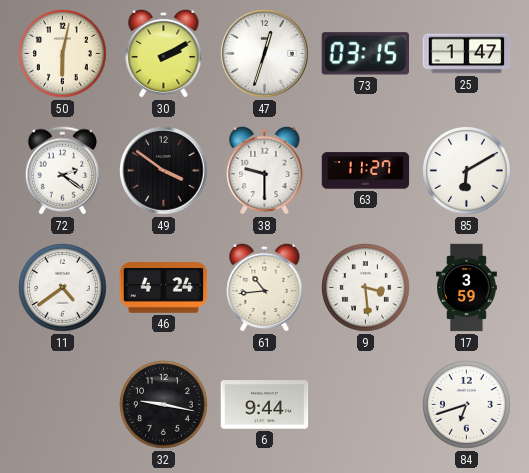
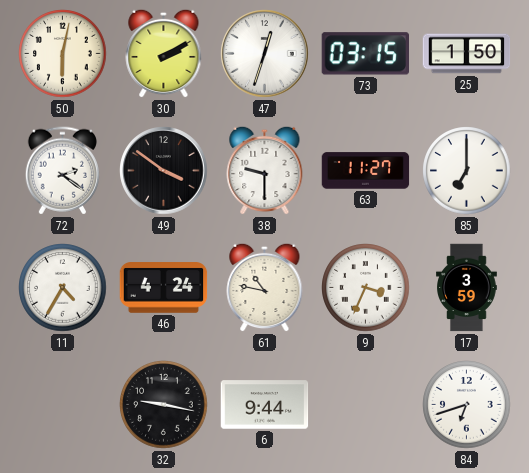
25: 1:47 -> 1:50 (467, 54)
85: 6:10 -> 7:00 (467, 171)
11: 4:39 -> 4:35 (63, 288)
61: 10:44 -> 10:47 (265, 287)
9: 3:29 -> 3:34 (366, 288)
